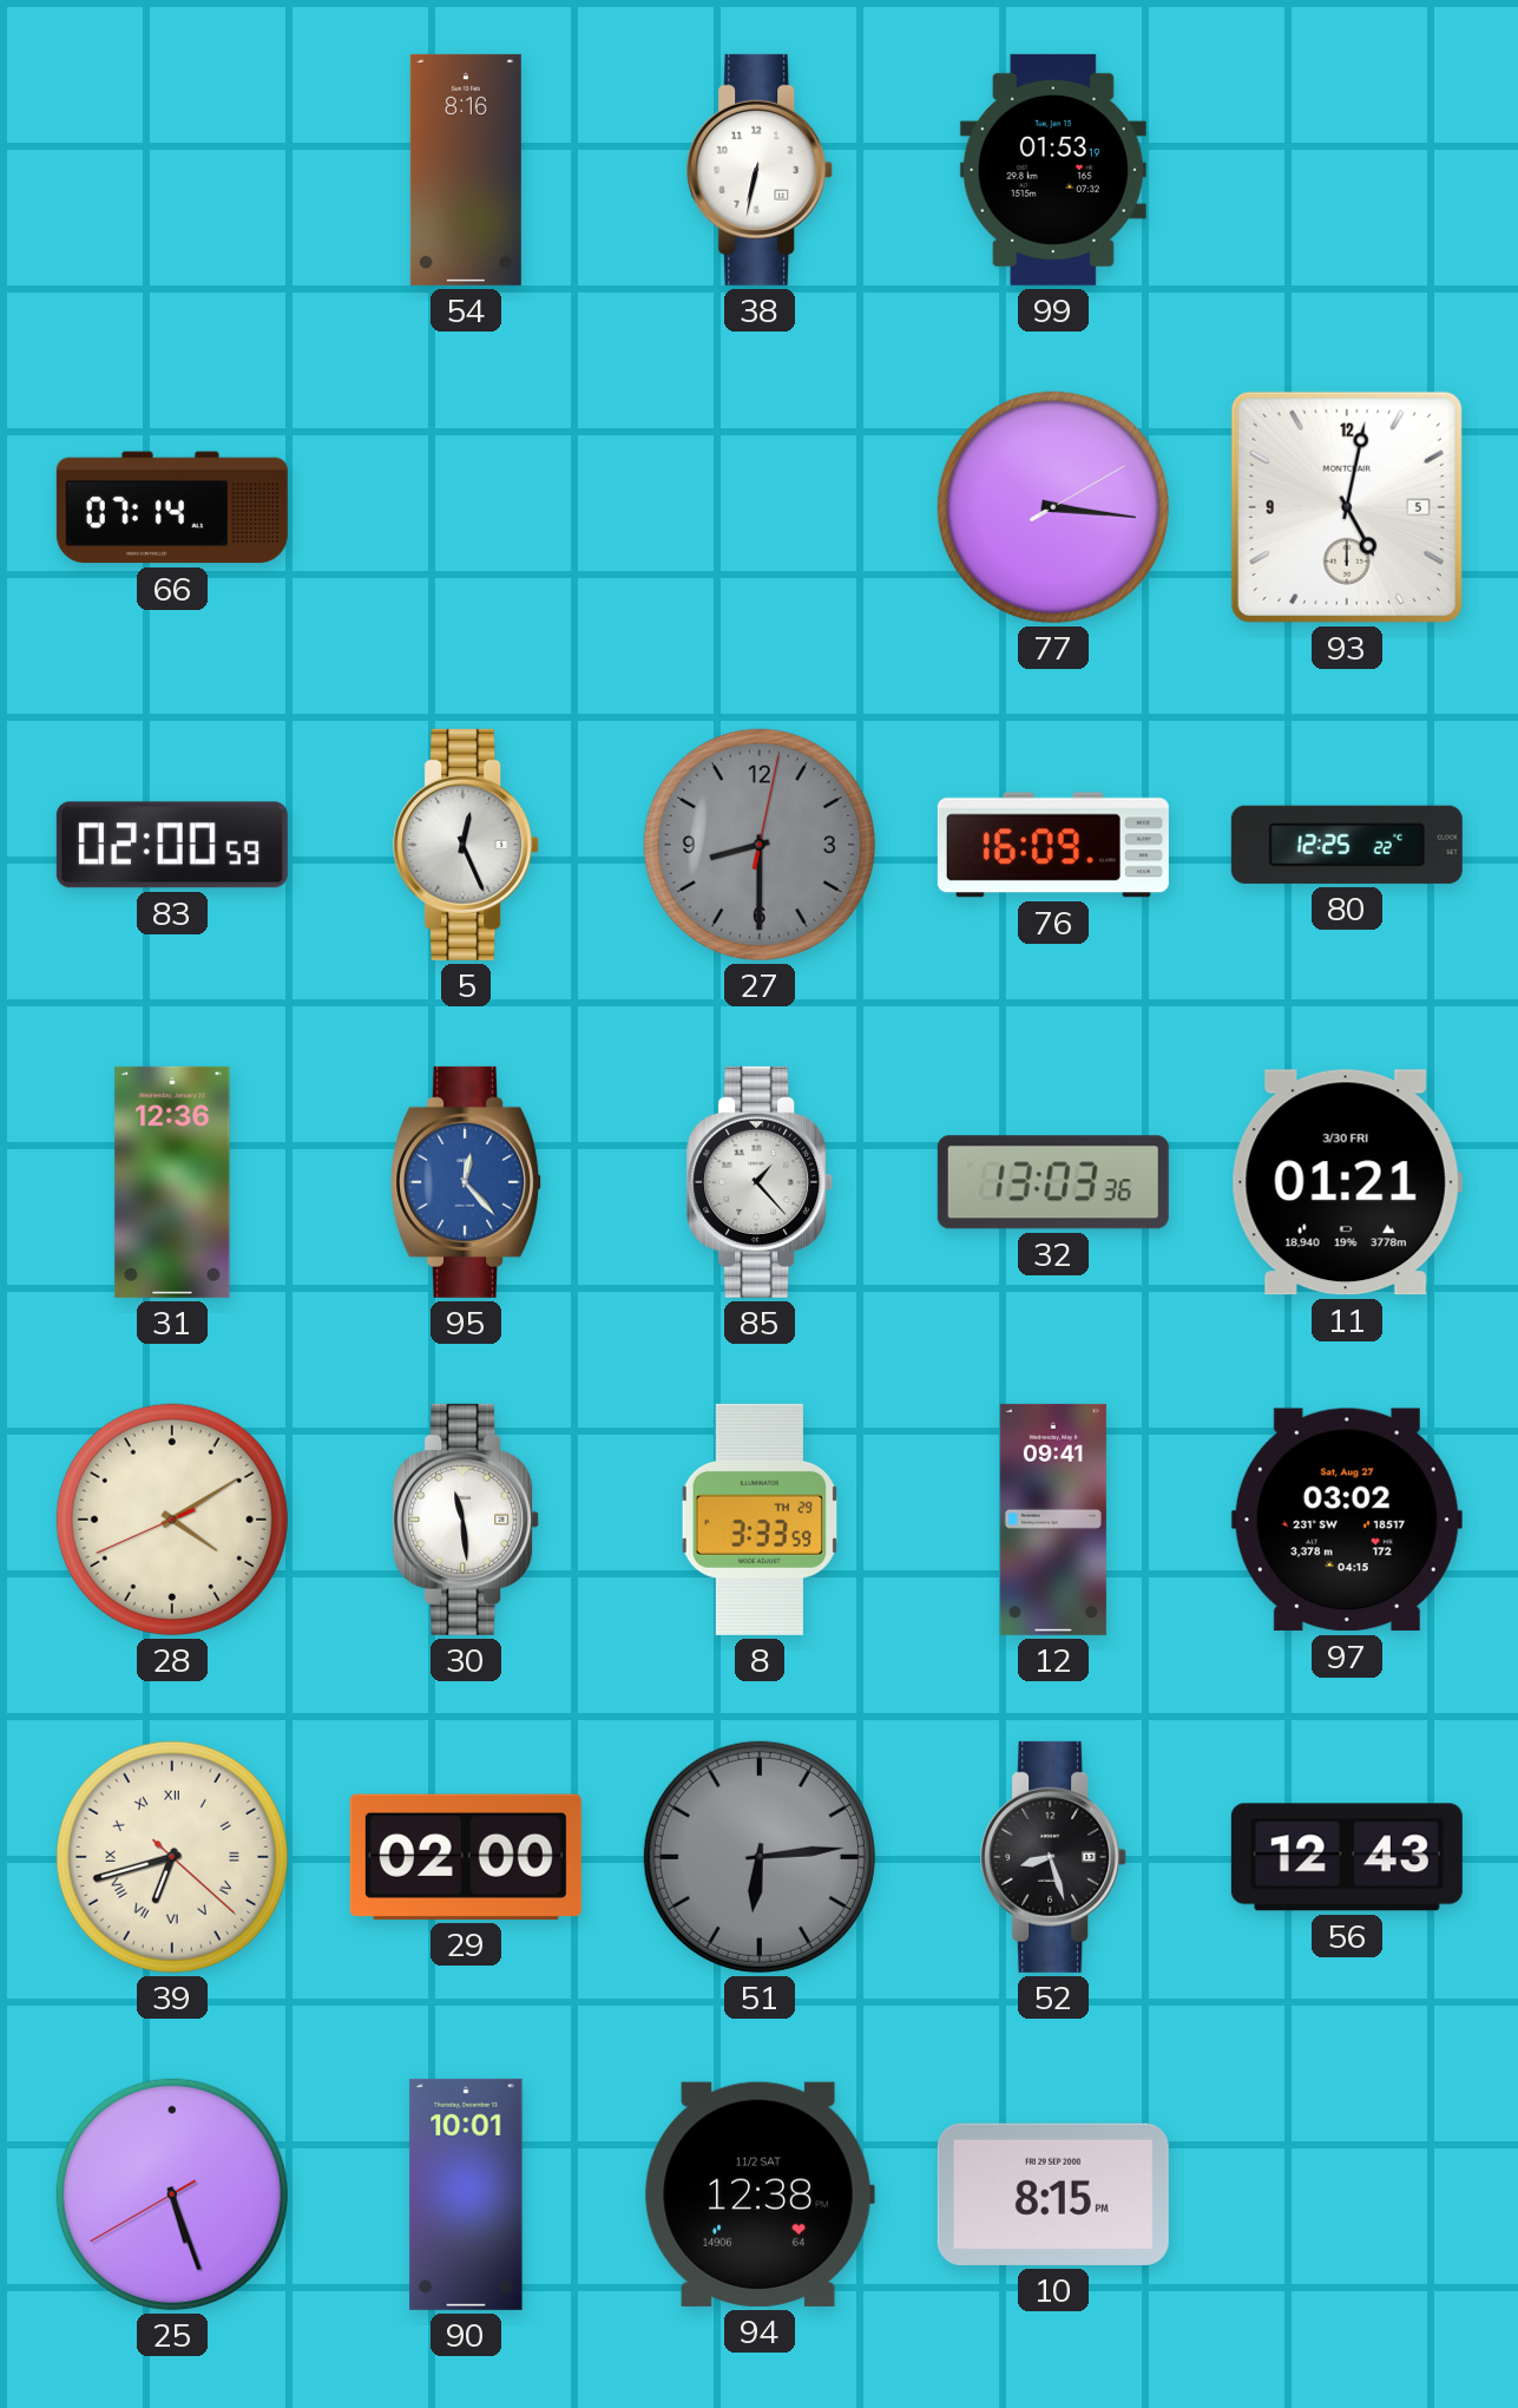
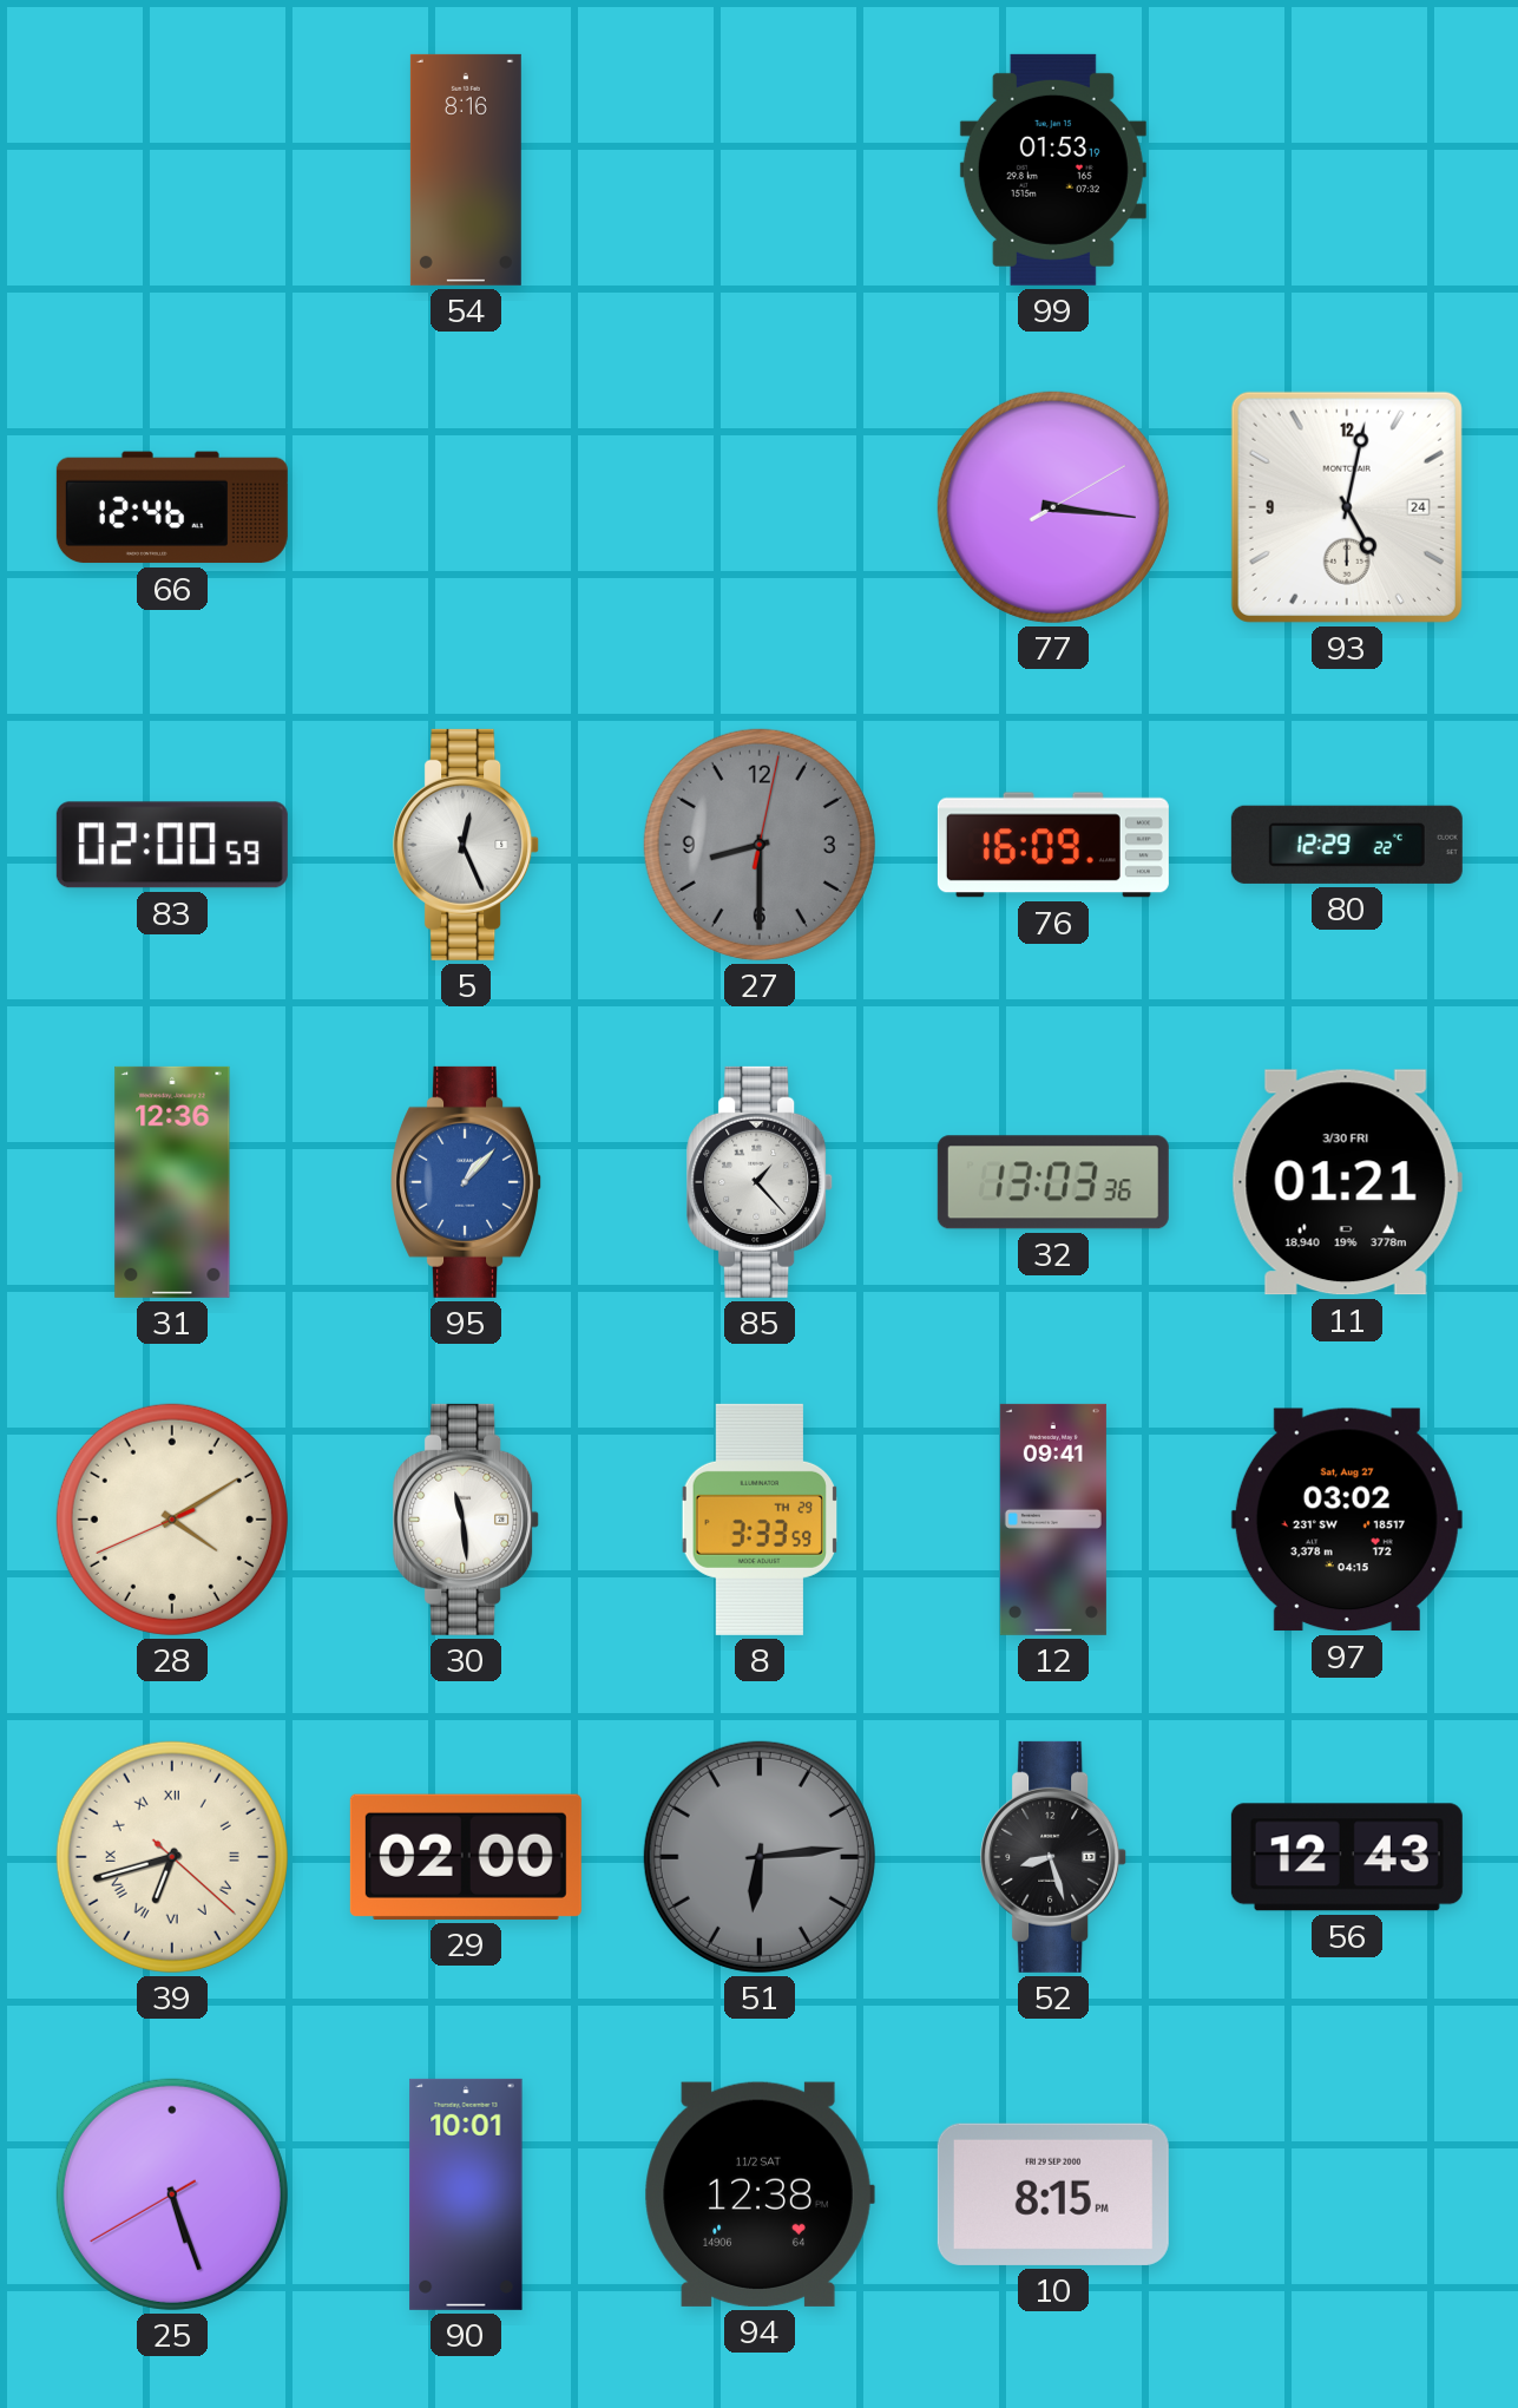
38: 6:32 -> none (761, 170)
66: 07:14 -> 12:46 (172, 507)
93 date: 5 -> 24 (1347, 507)
80: 12:25 -> 12:29 (1347, 845)
95: 12:23 -> 1:07 (467, 1182)
